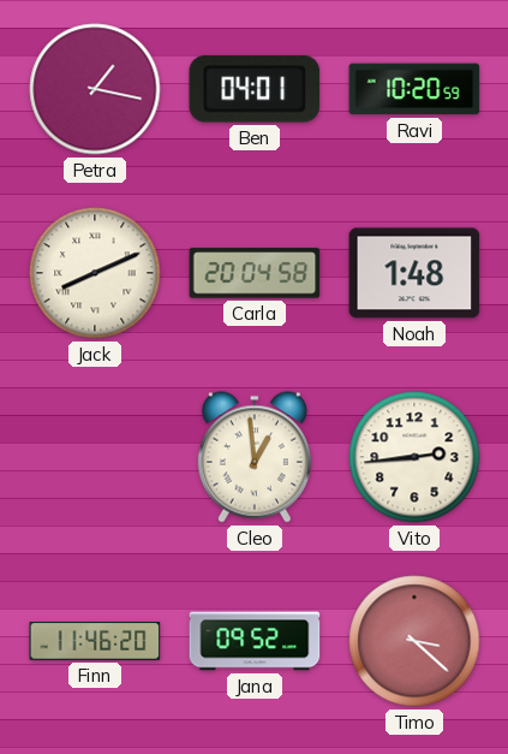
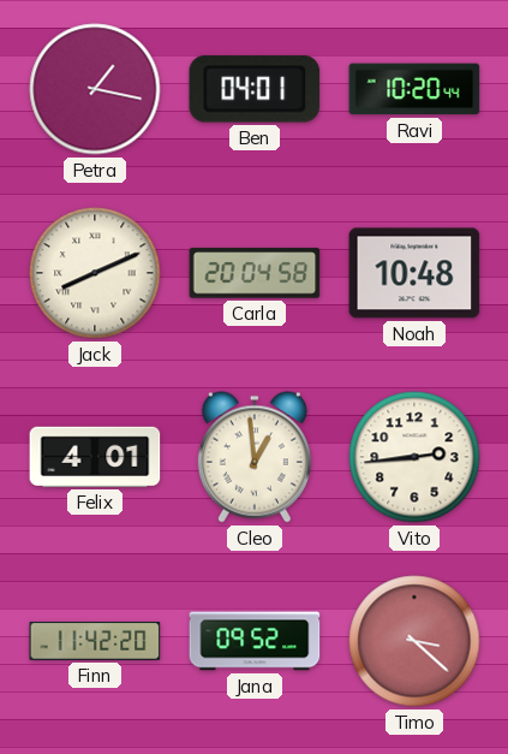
Ravi: 10:20:59 -> 10:20:44 (414, 89)
Noah: 1:48 -> 10:48 (414, 273)
Felix: none -> 4:01 (95, 457)
Finn: 11:46 -> 11:42 (95, 642)
